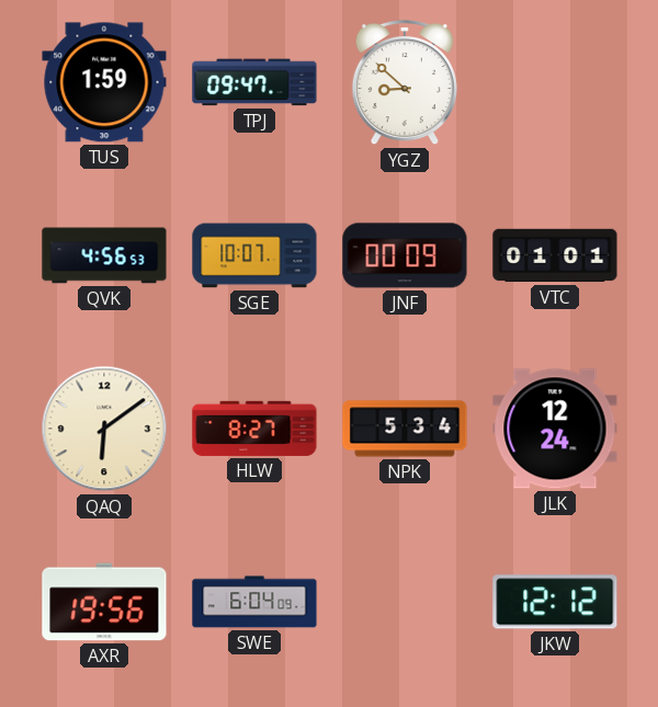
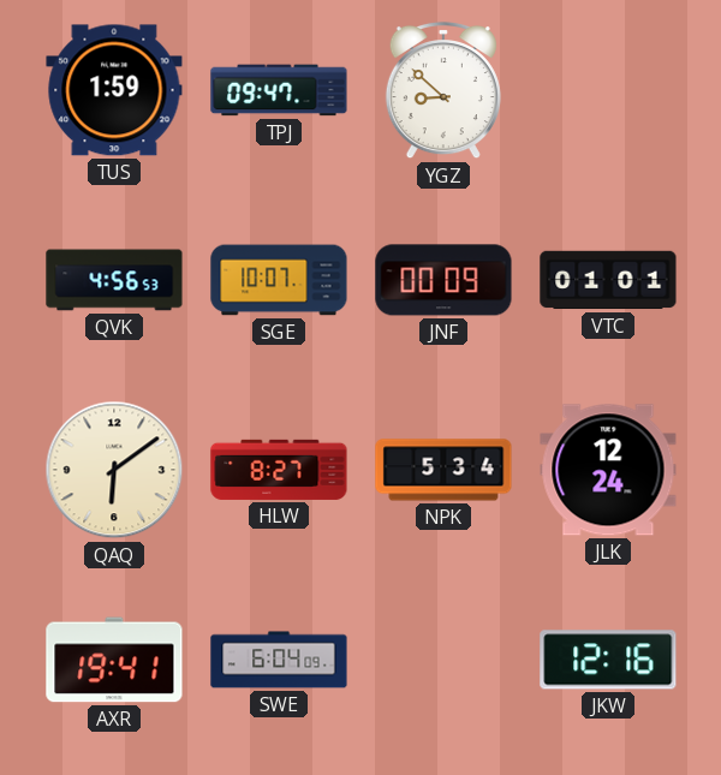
AXR: 19:56 -> 19:41 (114, 660)
JKW: 12:12 -> 12:16 (608, 660)
